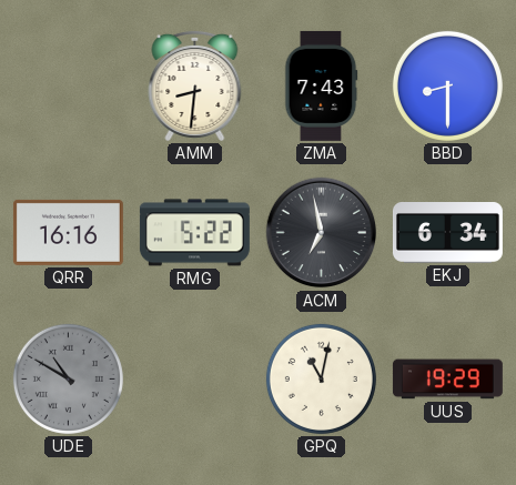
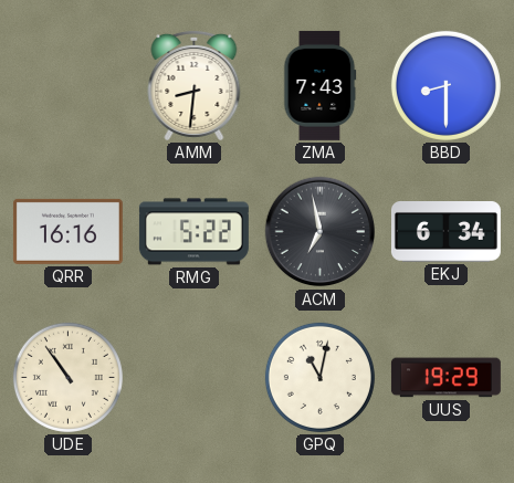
UDE: 10:50 -> 10:54 (67, 377)
UDE dial: grey -> cream (67, 377)
